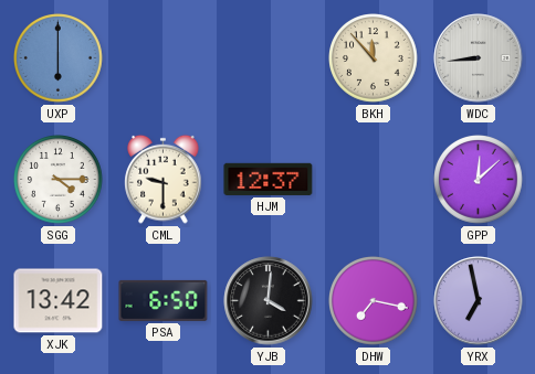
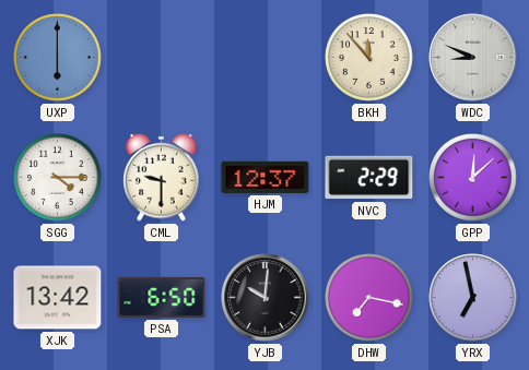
WDC: 8:44 -> 8:49 (473, 58)
NVC: none -> 2:29 (369, 178)
YJB: 4:01 -> 10:01 (266, 298)
